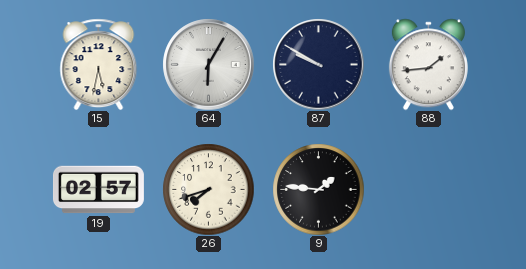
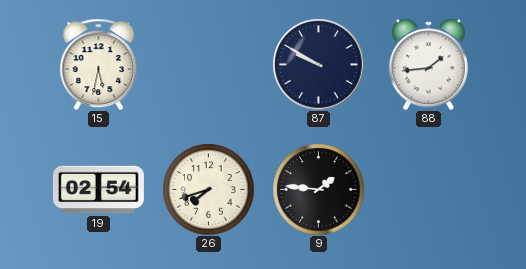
64: 6:05 -> none (208, 64)
19: 02:57 -> 02:54 (98, 190)
